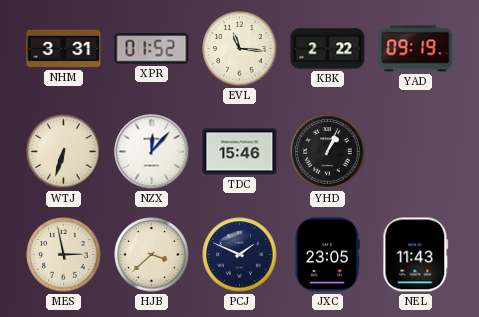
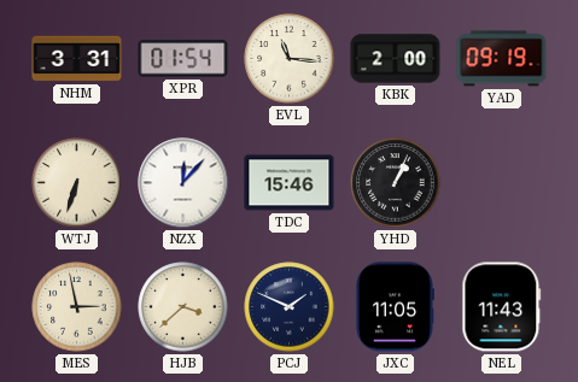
XPR: 01:52 -> 01:54 (183, 59)
KBK: 2:22 -> 2:00 (396, 59)
JXC: 23:05 -> 11:05 (395, 307)
